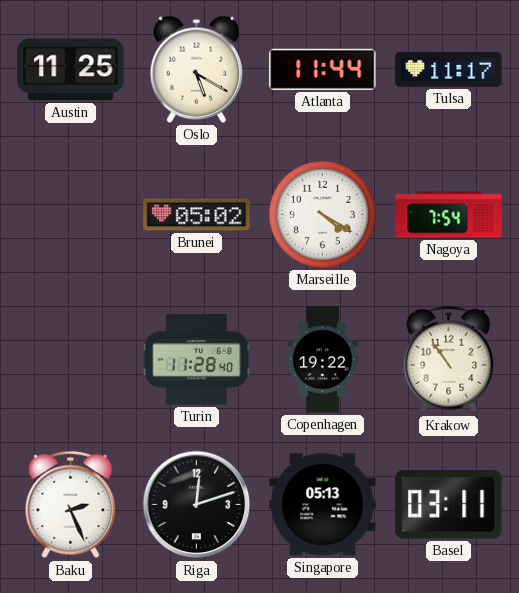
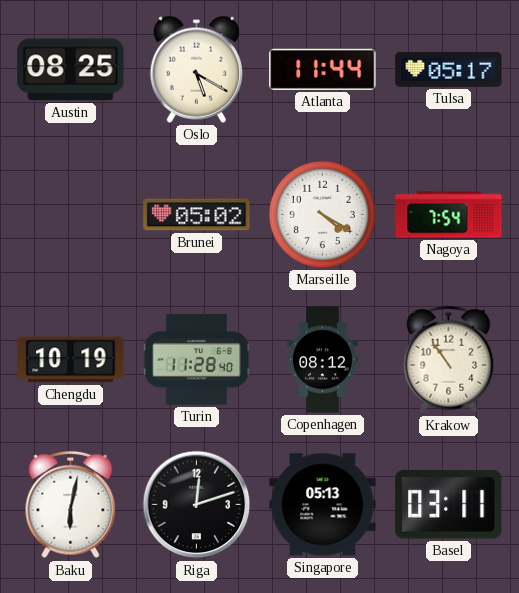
Austin: 11:25 -> 08:25 (71, 70)
Tulsa: 11:17 -> 05:17 (449, 69)
Chengdu: none -> 10:19 (71, 360)
Copenhagen: 19:22 -> 08:12 (323, 360)
Baku: 2:26 -> 6:02 (71, 505)
